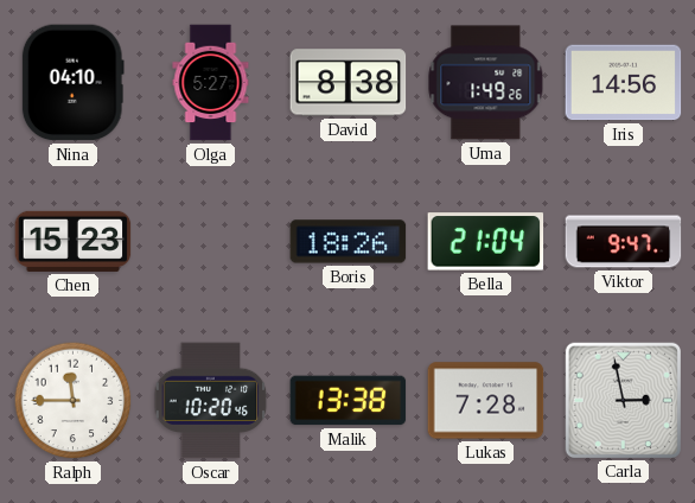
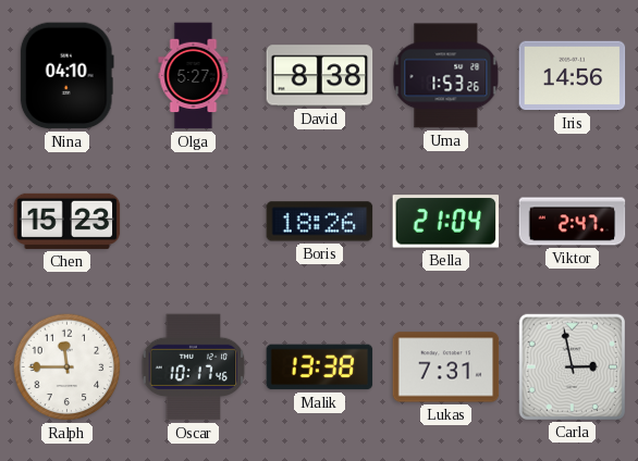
Uma: 1:49 -> 1:53 (446, 76)
Viktor: 9:47 -> 2:47 (573, 222)
Oscar: 10:20 -> 10:17 (194, 367)
Lukas: 7:28 -> 7:31 (446, 367)
